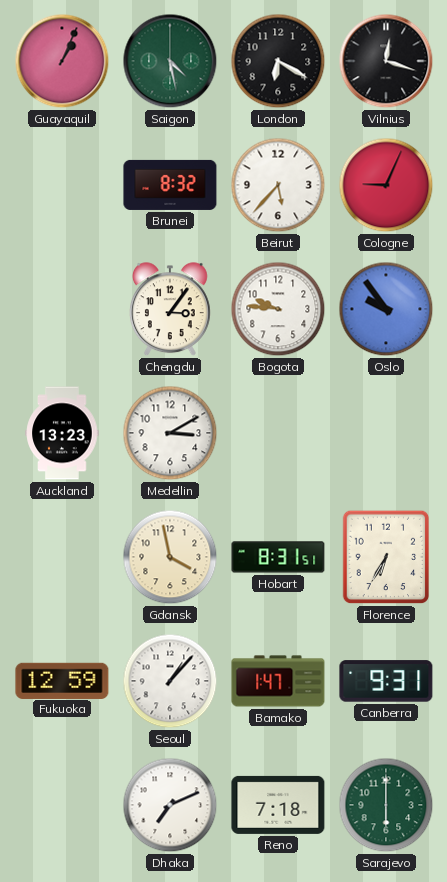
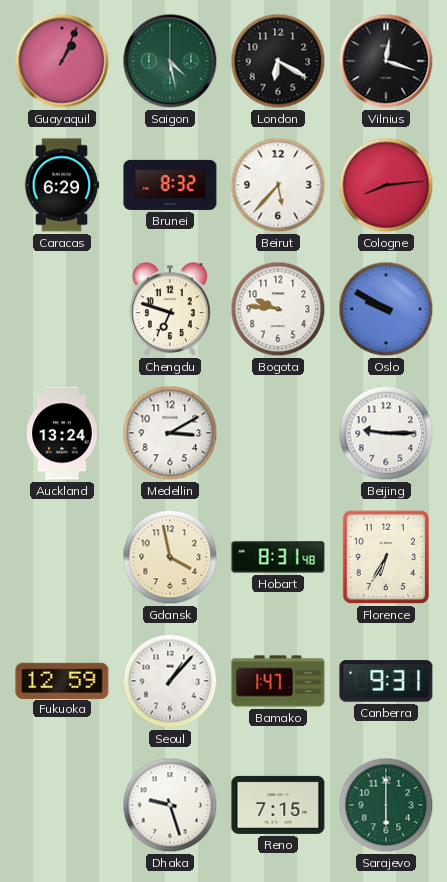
Caracas: none -> 6:29 (62, 185)
Cologne: 9:04 -> 8:14 (386, 185)
Chengdu: 3:06 -> 6:48 (170, 310)
Oslo: 9:54 -> 9:50 (386, 309)
Auckland: 13:23 -> 13:24 (62, 433)
Beijing: none -> 9:15 (386, 433)
Hobart: 8:31:51 -> 8:31:48 (278, 557)
Dhaka: 7:11 -> 9:27 (170, 805)
Reno: 7:18 -> 7:15 (278, 805)
